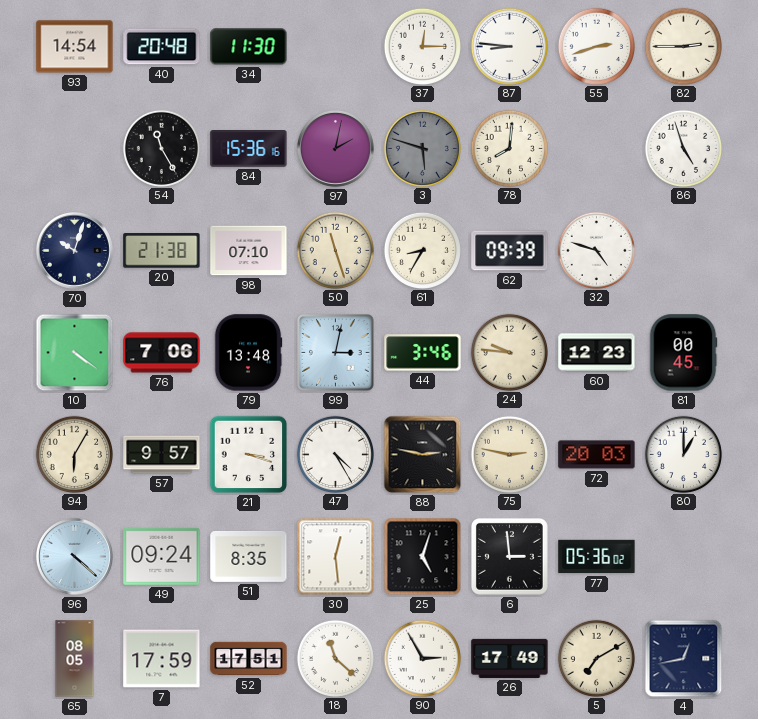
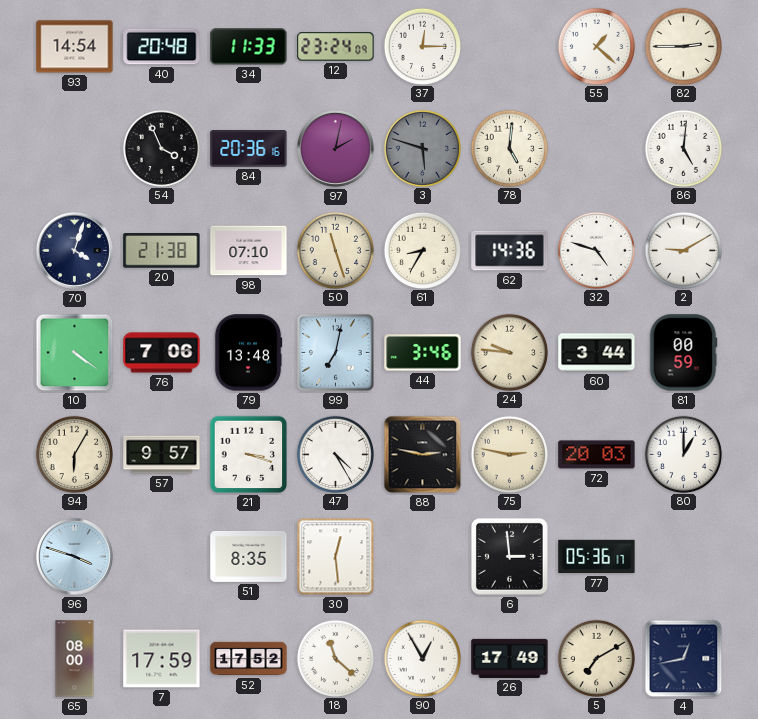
34: 11:30 -> 11:33 (249, 47)
12: none -> 23:24 (336, 47)
87: 8:46 -> none (509, 46)
55: 2:42 -> 1:22 (596, 46)
54: 11:25 -> 3:56 (161, 148)
84: 15:36 -> 20:36 (249, 149)
78: 8:01 -> 5:01 (509, 148)
86: 4:57 -> 5:01 (683, 148)
70: 10:03 -> 4:03 (74, 250)
62: 09:39 -> 14:36 (510, 251)
2: none -> 9:10 (683, 250)
99: 3:02 -> 7:02 (336, 353)
60: 12:23 -> 3:44 (597, 353)
81: 00:45 -> 00:59 (683, 353)
96: 4:22 -> 3:48 (74, 556)
49: 09:24 -> none (162, 556)
25: 5:03 -> none (423, 557)
77: 05:36:02 -> 05:36:17 (597, 557)
65: 08:05 -> 08:00 (75, 659)
52: 17:51 -> 17:52 (249, 659)
90: 2:55 -> 12:55 (422, 658)
